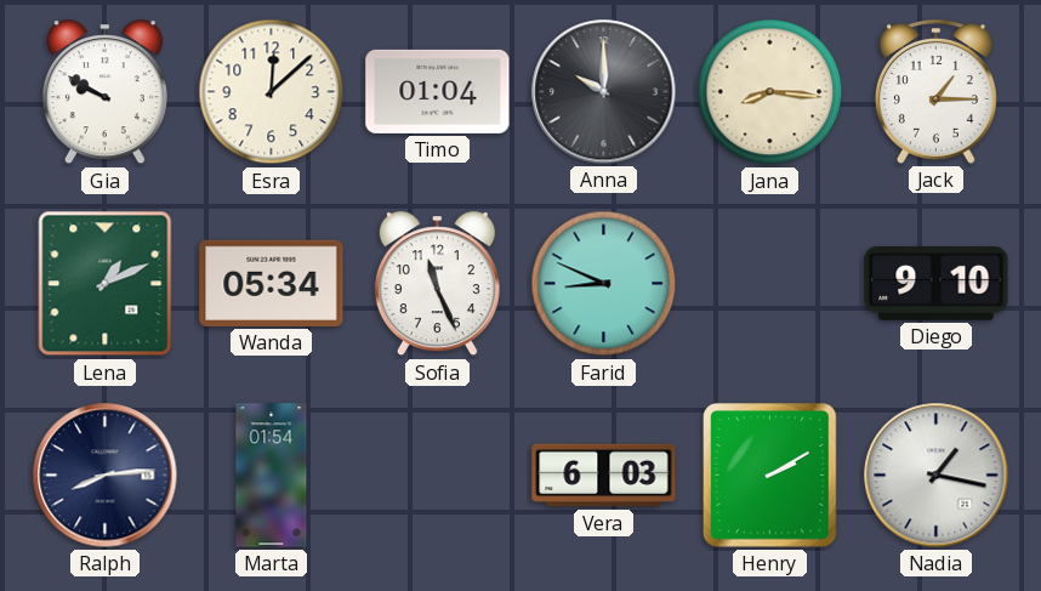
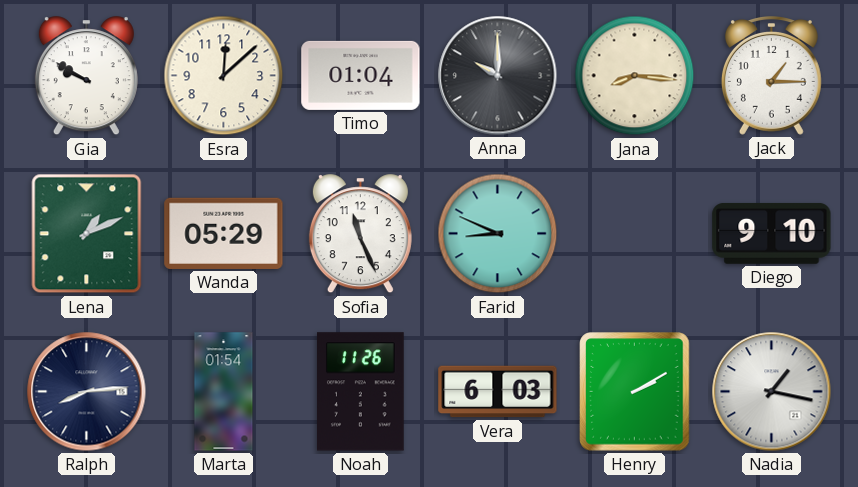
Wanda: 05:34 -> 05:29 (224, 233)
Noah: none -> 11:26 (361, 392)
